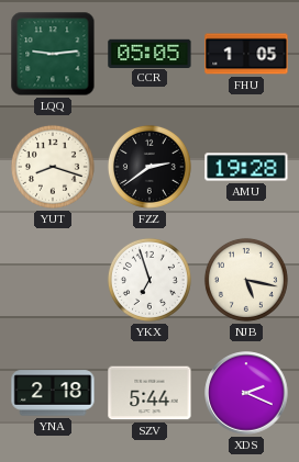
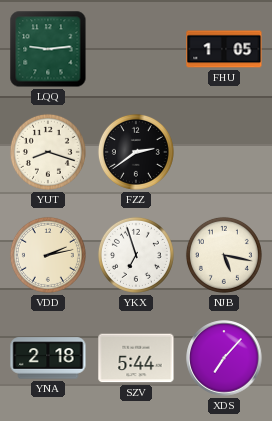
CCR: 05:05 -> none (149, 53)
AMU: 19:28 -> none (246, 167)
VDD: none -> 2:13 (48, 255)
XDS: 2:19 -> 7:07 (224, 358)
